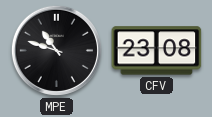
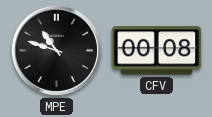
CFV: 23:08 -> 00:08 (157, 51)
